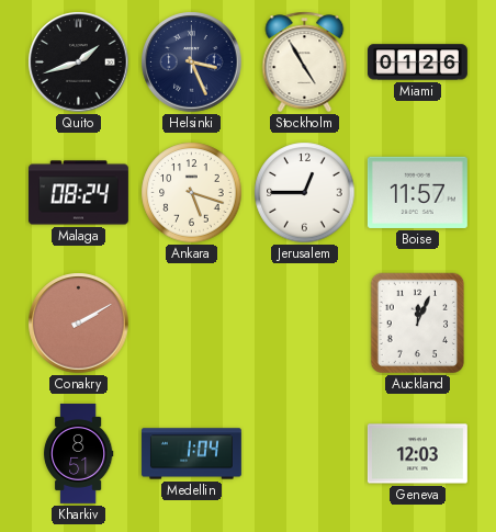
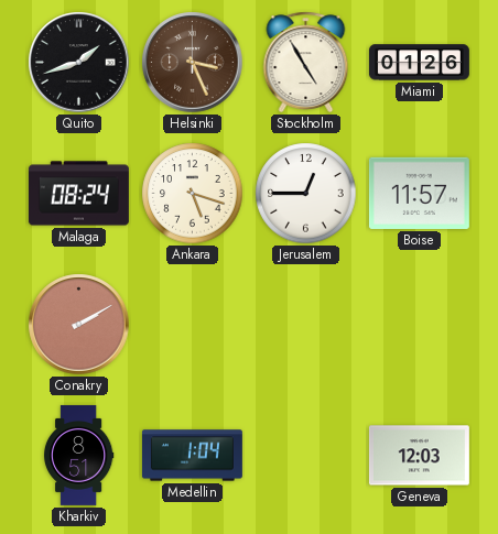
Helsinki dial: navy -> brown (193, 63)
Auckland: 12:04 -> none (418, 324)
